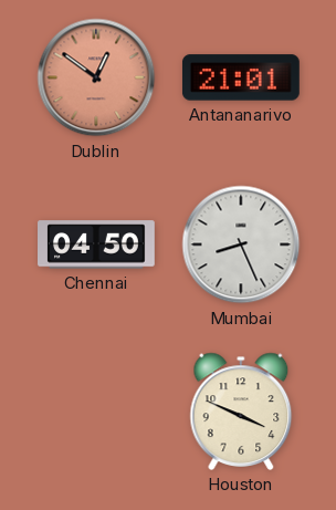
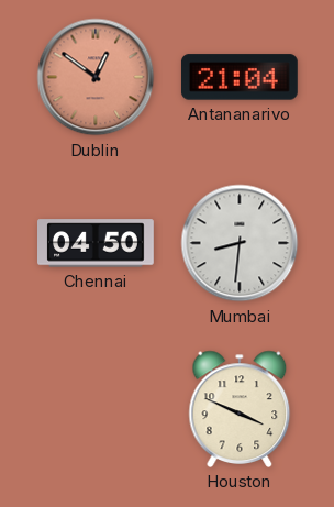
Antananarivo: 21:01 -> 21:04 (240, 77)
Mumbai: 8:26 -> 8:31 (240, 243)
